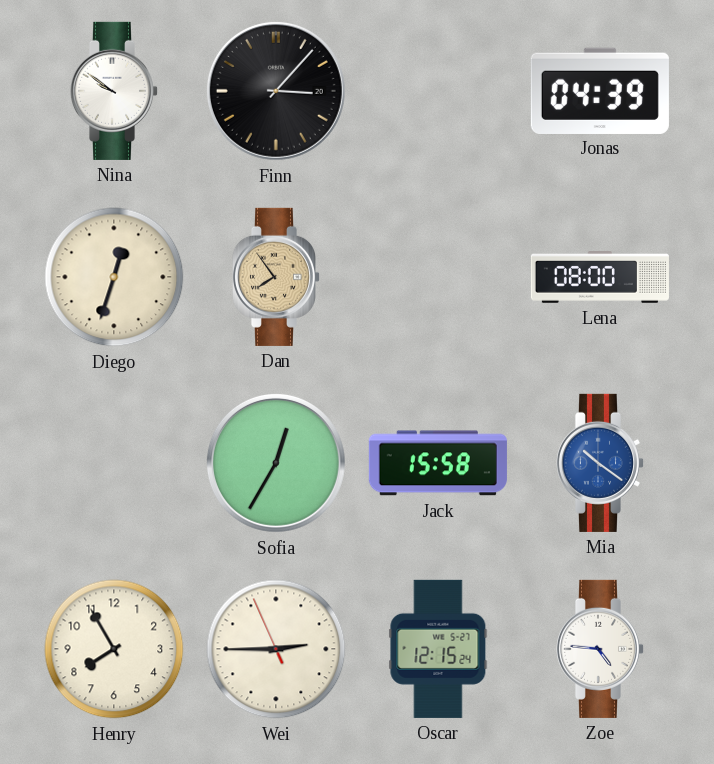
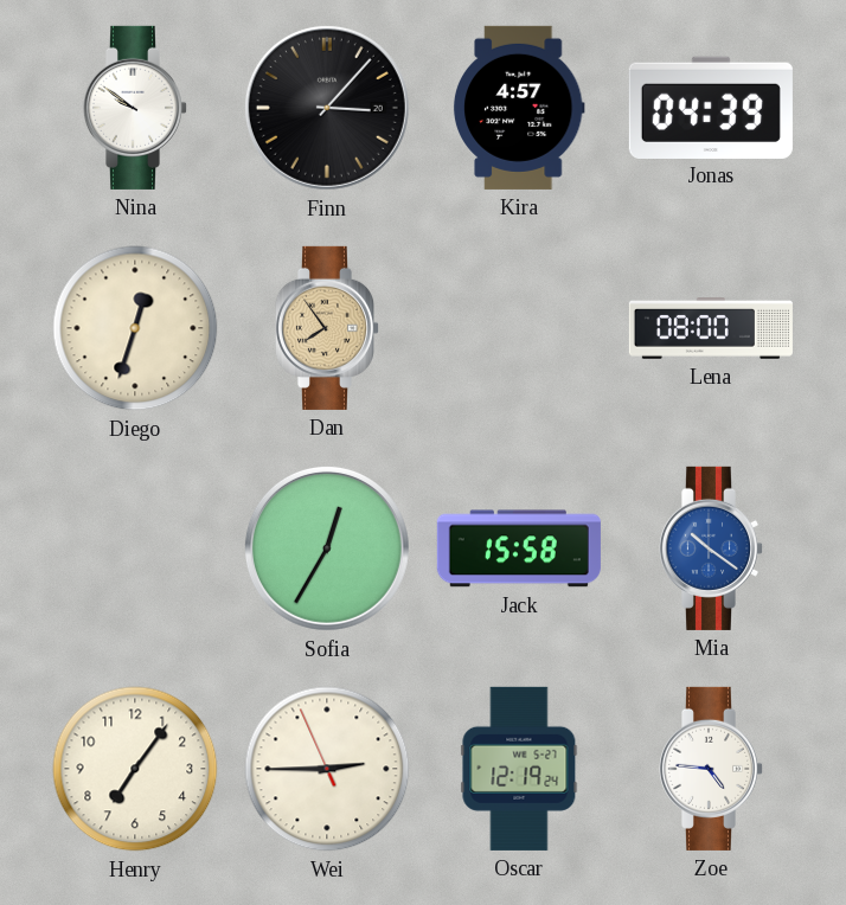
Kira: none -> 4:57 (519, 108)
Henry: 7:55 -> 7:06 (135, 769)
Oscar: 12:15 -> 12:19 (519, 769)
